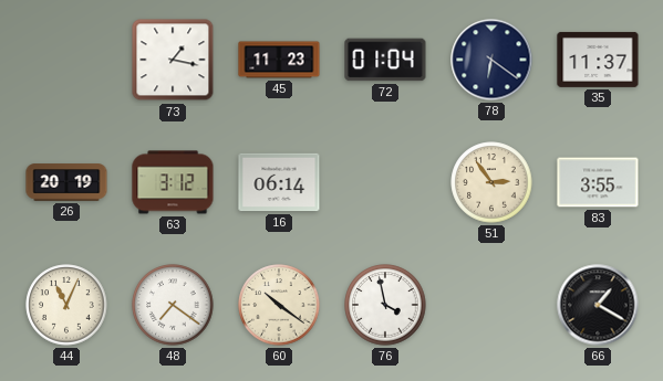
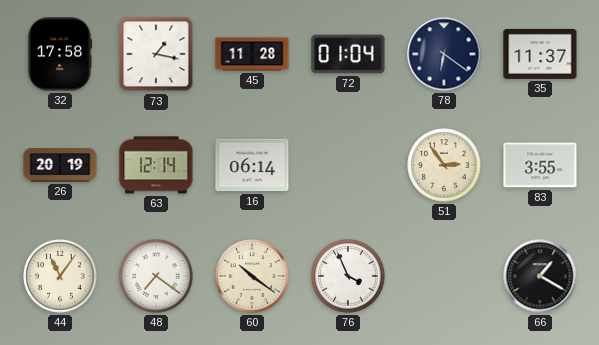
32: none -> 17:58 (59, 54)
45: 11:23 -> 11:28 (252, 54)
63: 3:12 -> 12:14 (156, 165)
44: 11:04 -> 11:06 (60, 276)
76: 3:58 -> 3:56 (348, 276)
